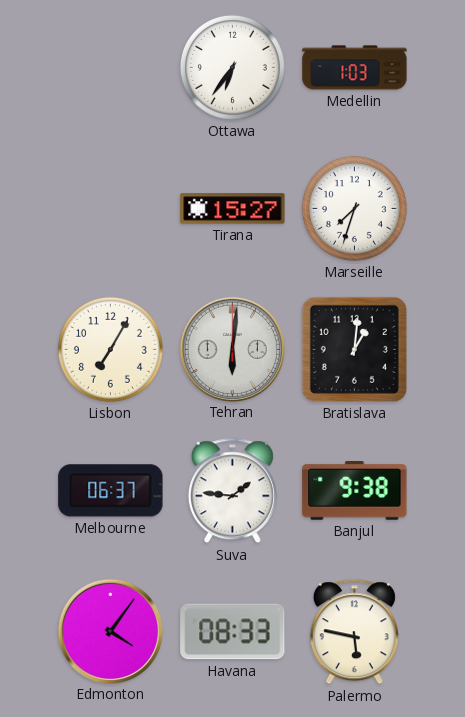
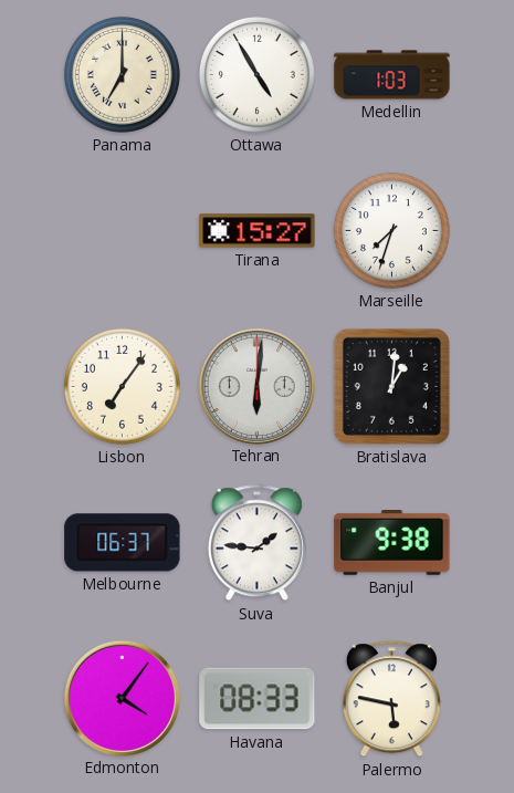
Panama: none -> 7:00 (122, 74)
Ottawa: 6:36 -> 4:55 (256, 74)
Lisbon: 7:05 -> 7:06 (122, 386)
